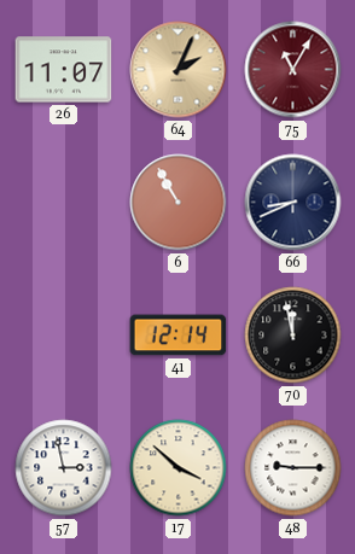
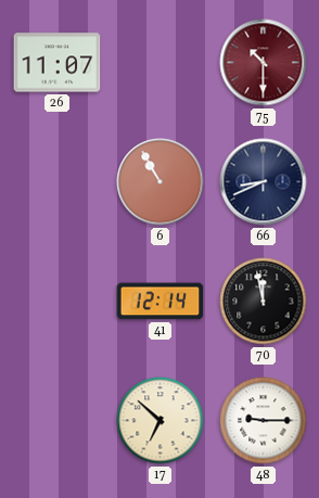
64: 2:04 -> none (179, 70)
75: 11:05 -> 10:30 (264, 63)
57: 2:58 -> none (64, 468)
17: 3:52 -> 6:52 (161, 421)
